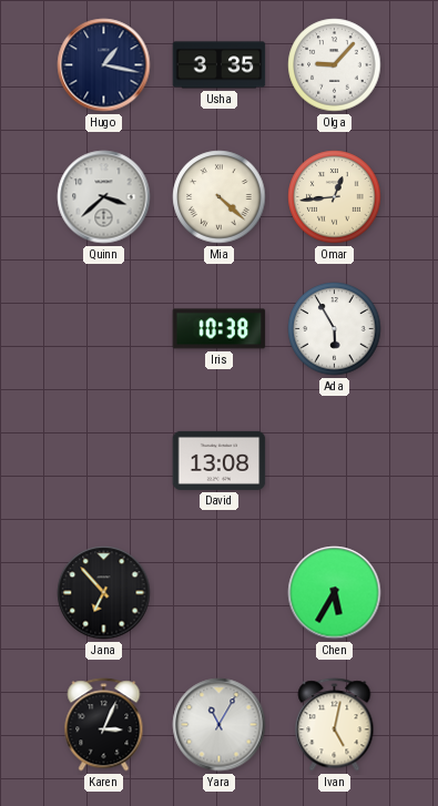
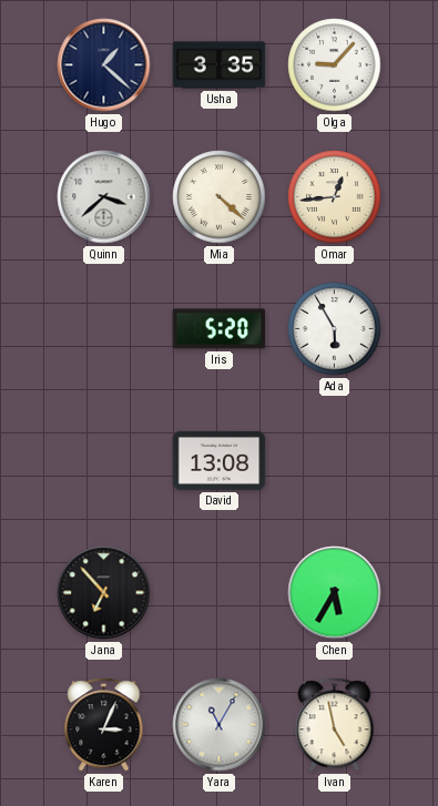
Hugo: 1:17 -> 1:22 (104, 65)
Iris: 10:38 -> 5:20 (220, 329)
Ivan: 5:02 -> 4:58 (335, 725)
